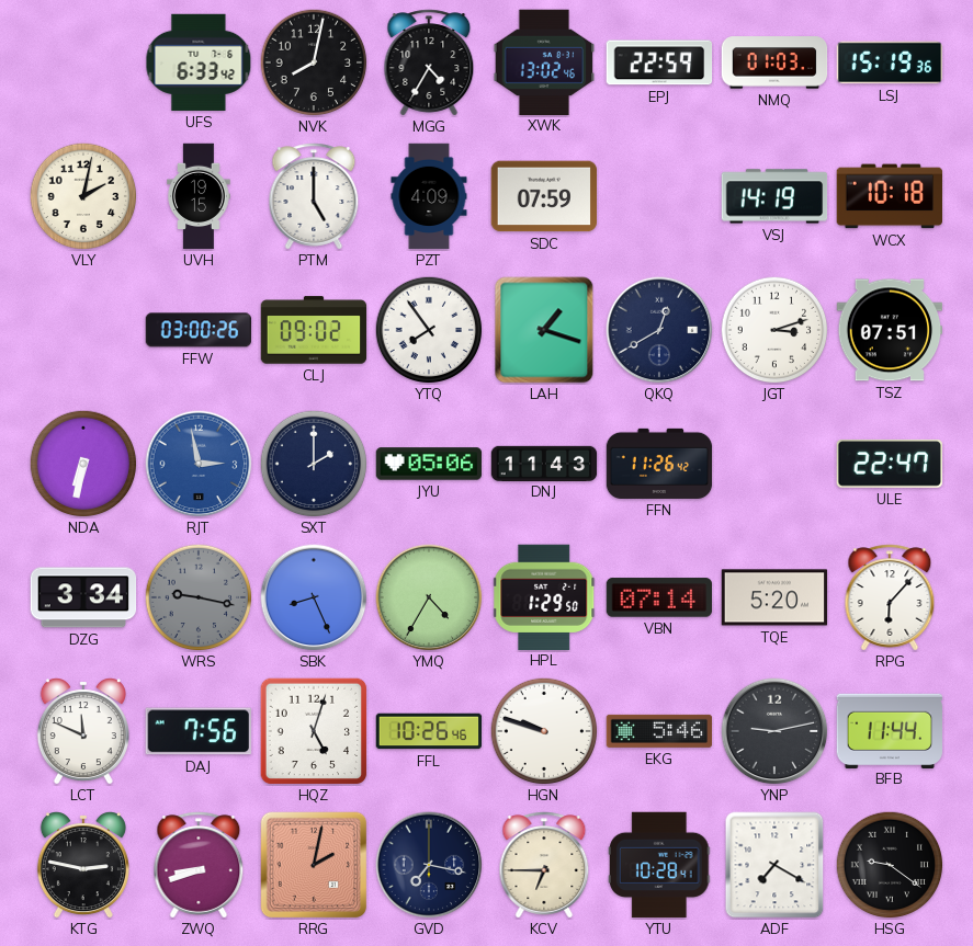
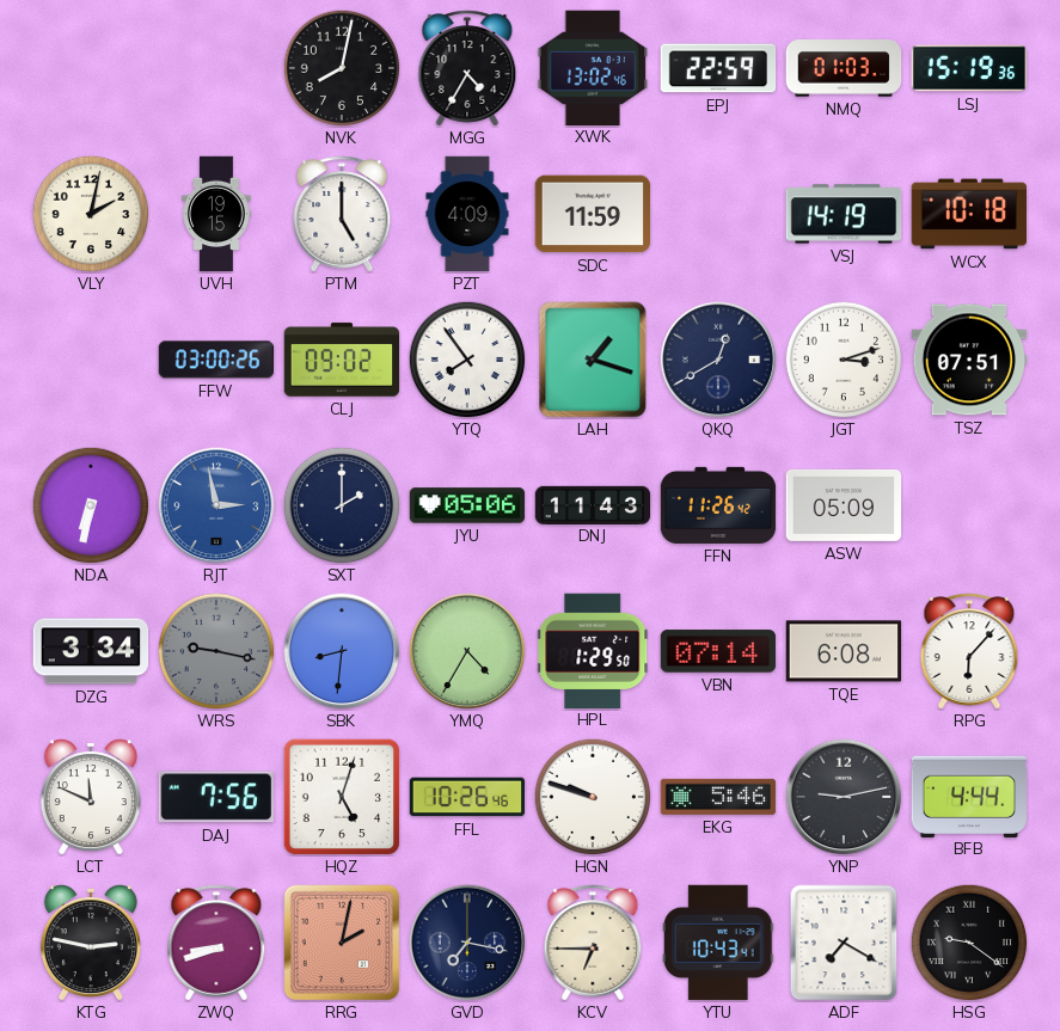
UFS: 6:33 -> none (199, 62)
SDC: 07:59 -> 11:59 (593, 214)
ASW: none -> 05:09 (844, 505)
ULE: 22:47 -> none (889, 465)
SBK: 8:26 -> 8:31 (342, 651)
TQE: 5:20 -> 6:08 (844, 651)
BFB: 11:44 -> 4:44 (969, 796)
YTU: 10:28 -> 10:43 (718, 943)
